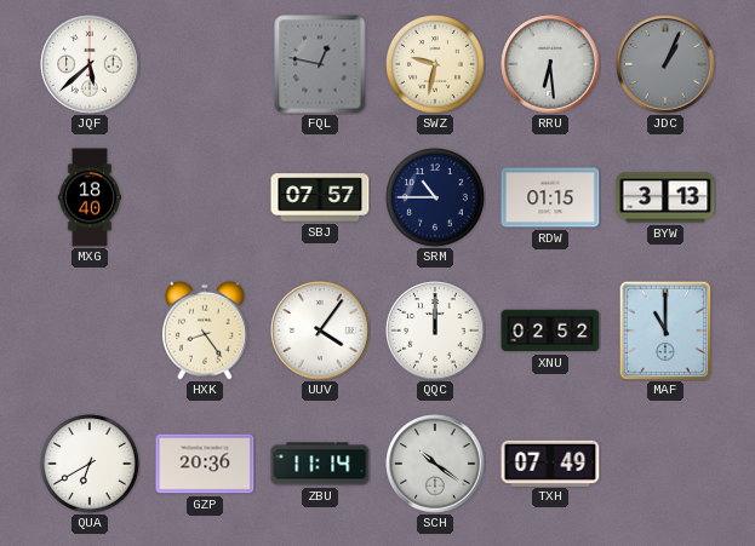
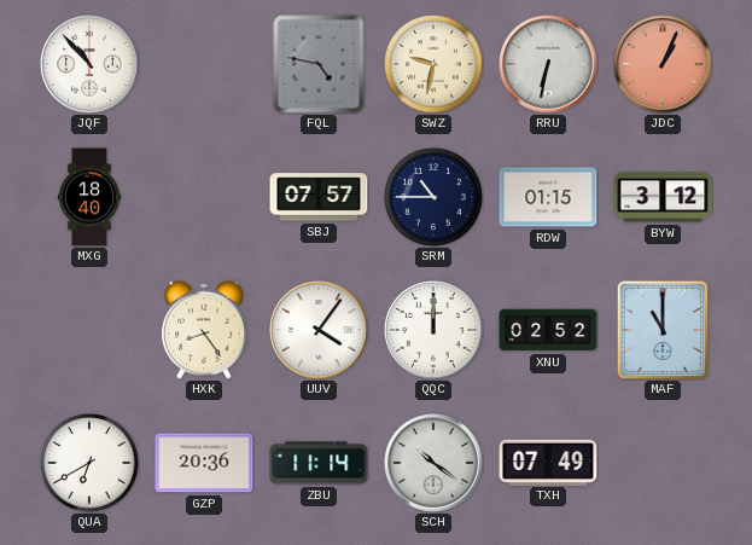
JQF: 5:38 -> 10:53 (89, 64)
FQL: 12:47 -> 4:47 (319, 64)
RRU: 6:29 -> 6:32 (548, 64)
JDC dial: grey -> salmon (663, 64)
BYW: 3:13 -> 3:12 (663, 197)
